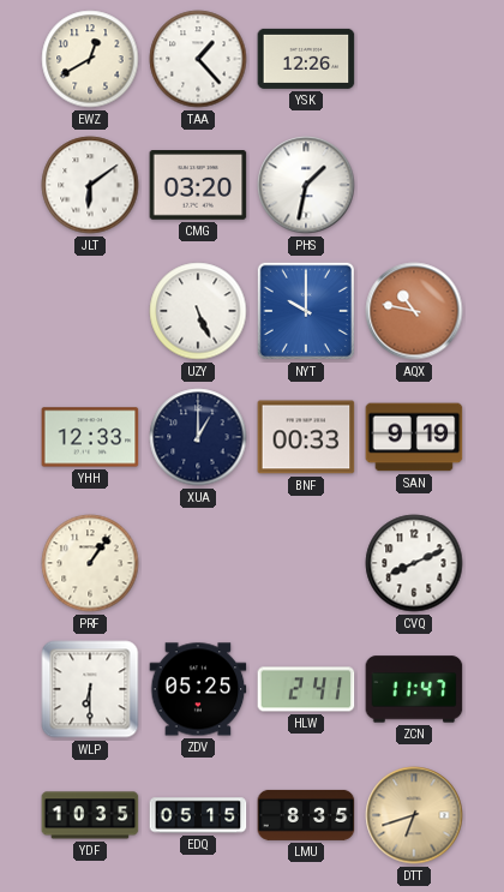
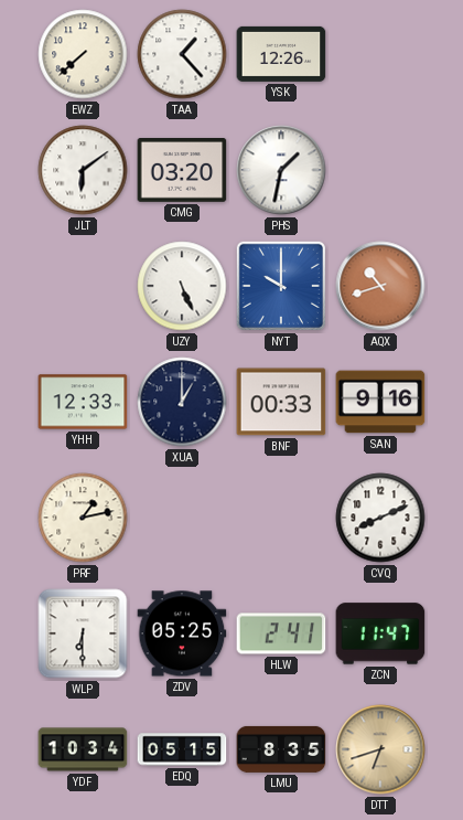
EWZ: 12:40 -> 7:38 (83, 54)
AQX: 10:47 -> 10:42 (380, 286)
SAN: 9:19 -> 9:16 (380, 402)
PRF: 1:06 -> 1:13 (83, 518)
YDF: 10:35 -> 10:34 (83, 749)
